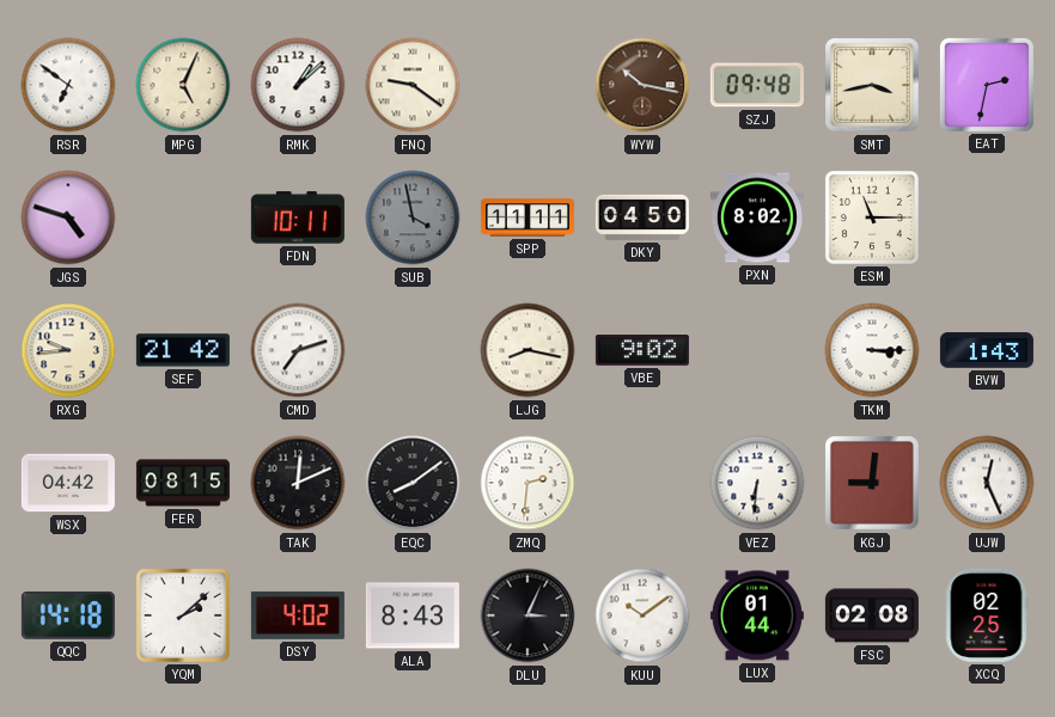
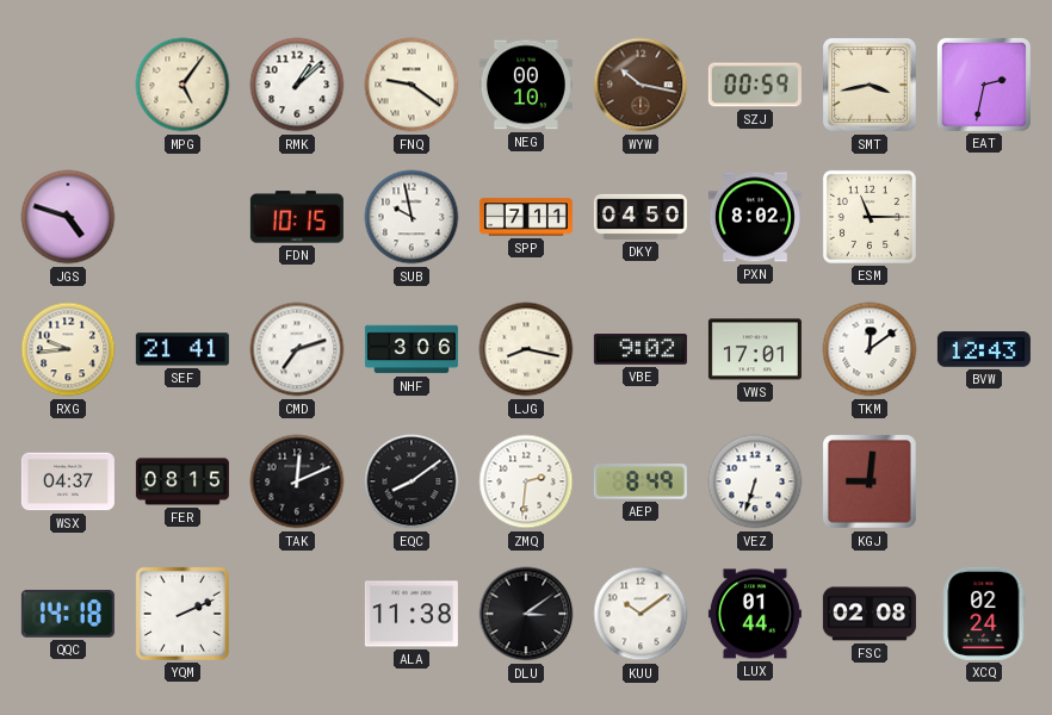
RSR: 6:51 -> none (68, 85)
MPG: 5:04 -> 5:06 (182, 85)
NEG: none -> 00:10 (526, 85)
SZJ: 09:48 -> 00:59 (755, 85)
FDN: 10:11 -> 10:15 (297, 217)
SUB: 3:58 -> 9:58 (411, 217)
SUB dial: grey -> white (411, 217)
SPP: 11:11 -> 7:11 (526, 217)
SEF: 21:42 -> 21:41 (182, 349)
NHF: none -> 3:06 (411, 349)
VWS: none -> 17:01 (755, 349)
TKM: 3:15 -> 12:09 (870, 349)
BVW: 1:43 -> 12:43 (984, 349)
WSX: 04:42 -> 04:37 (68, 481)
AEP: none -> 8:49 (641, 481)
VEZ: 6:31 -> 6:33 (755, 481)
UJW: 12:26 -> none (987, 483)
YQM: 2:08 -> 2:11 (182, 614)
DSY: 4:02 -> none (298, 615)
ALA: 8:43 -> 11:38 (411, 614)
DLU: 3:04 -> 3:09 (526, 614)
XCQ: 02:25 -> 02:24 (984, 614)
